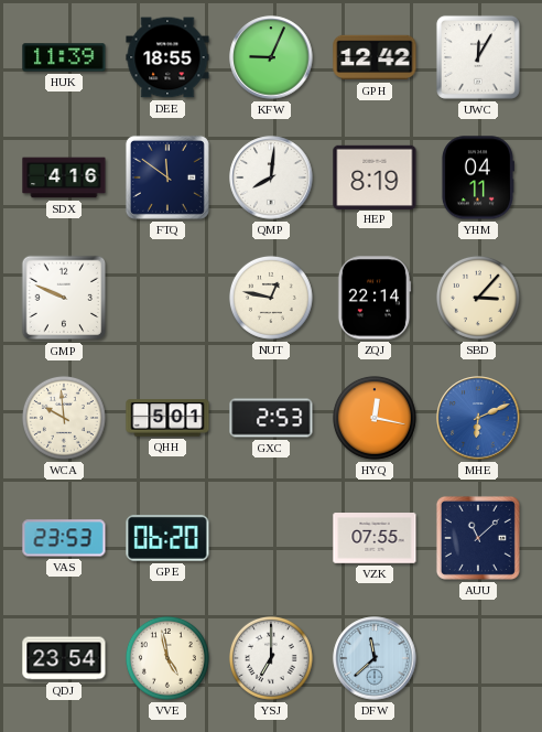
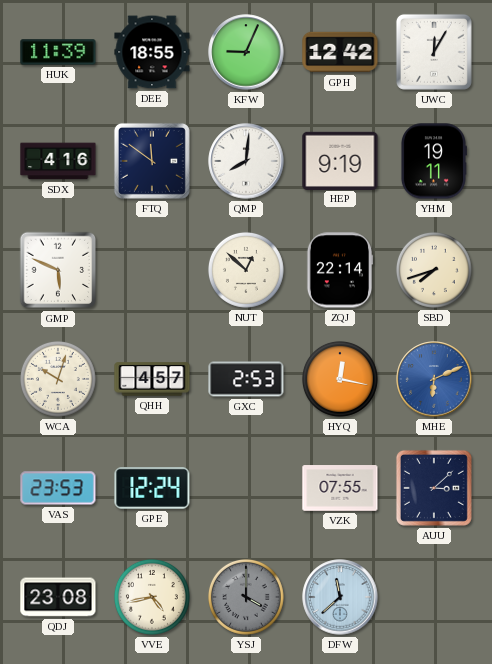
HEP: 8:19 -> 9:19 (340, 160)
YHM: 04:11 -> 19:11 (433, 161)
GMP: 9:49 -> 5:49 (58, 270)
NUT: 12:47 -> 12:52 (246, 270)
SBD: 3:07 -> 7:42 (434, 270)
WCA: 9:59 -> 10:03 (58, 379)
QHH: 5:01 -> 4:57 (152, 379)
GPE: 06:20 -> 12:24 (152, 489)
AUU: 11:08 -> 3:08 (434, 488)
QDJ: 23:54 -> 23:08 (58, 597)
VVE: 4:58 -> 4:43 (152, 597)
YSJ: 7:00 -> 4:00 (246, 597)
YSJ dial: white -> grey (246, 597)
